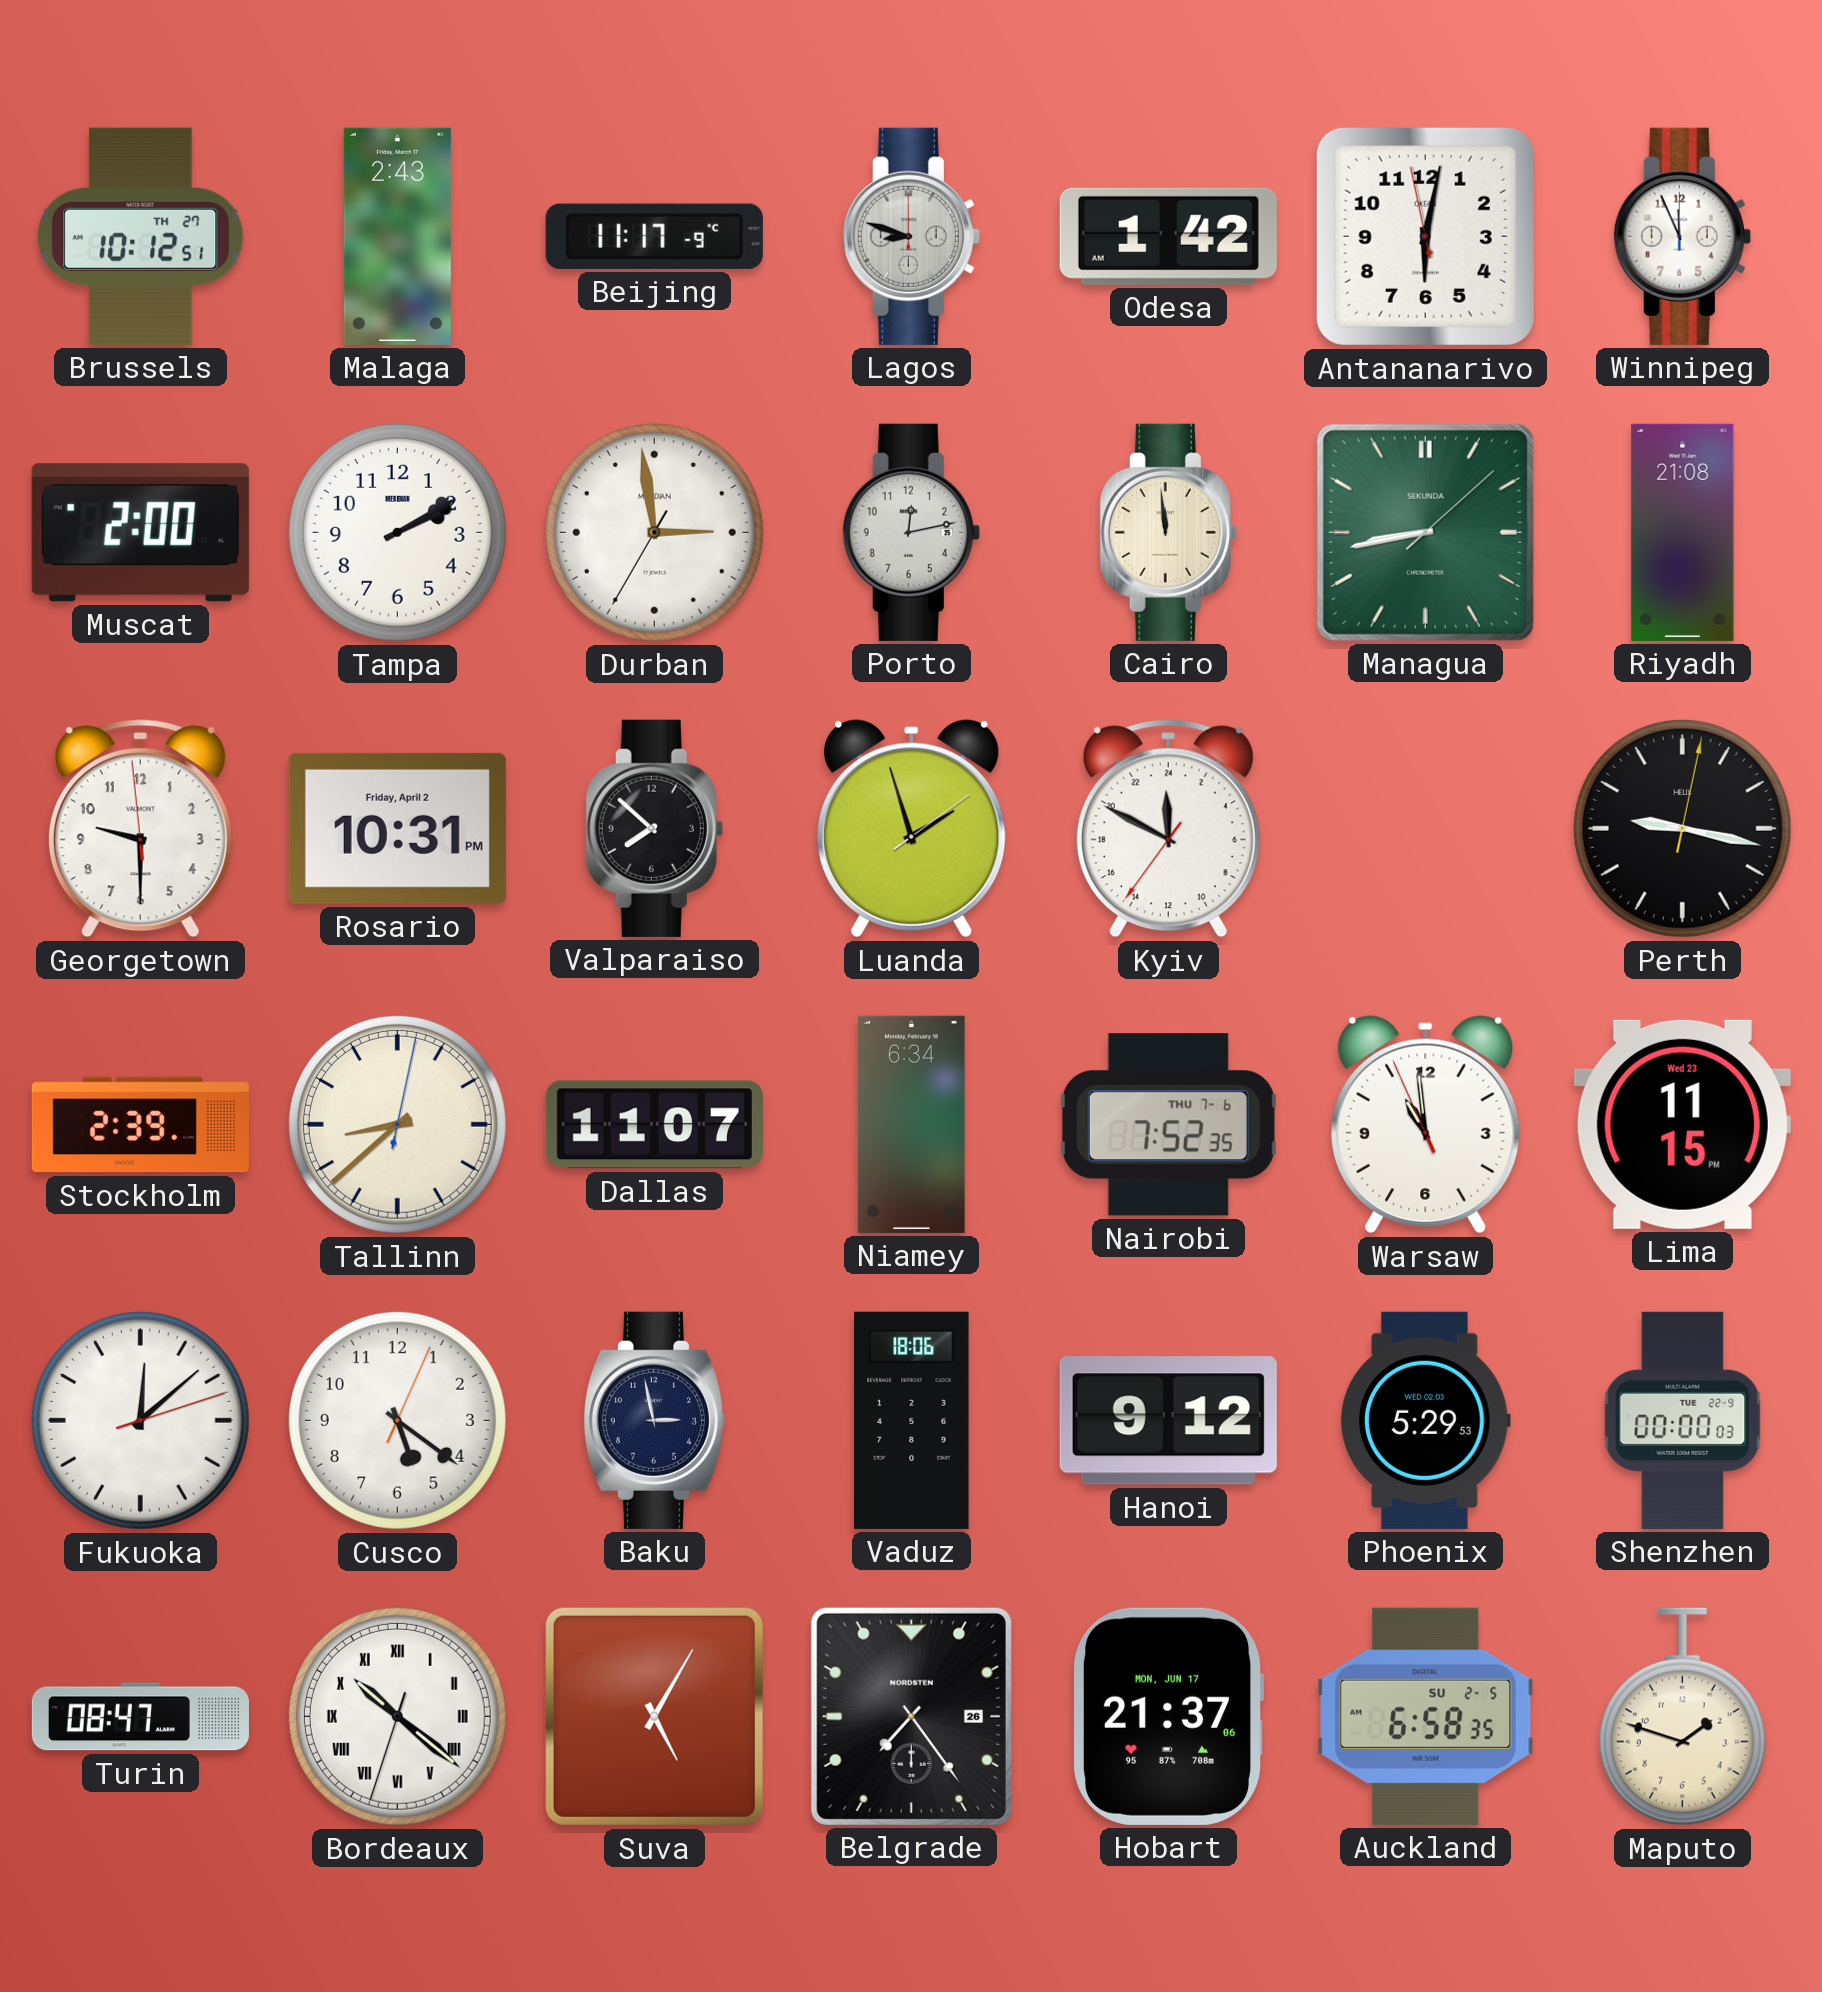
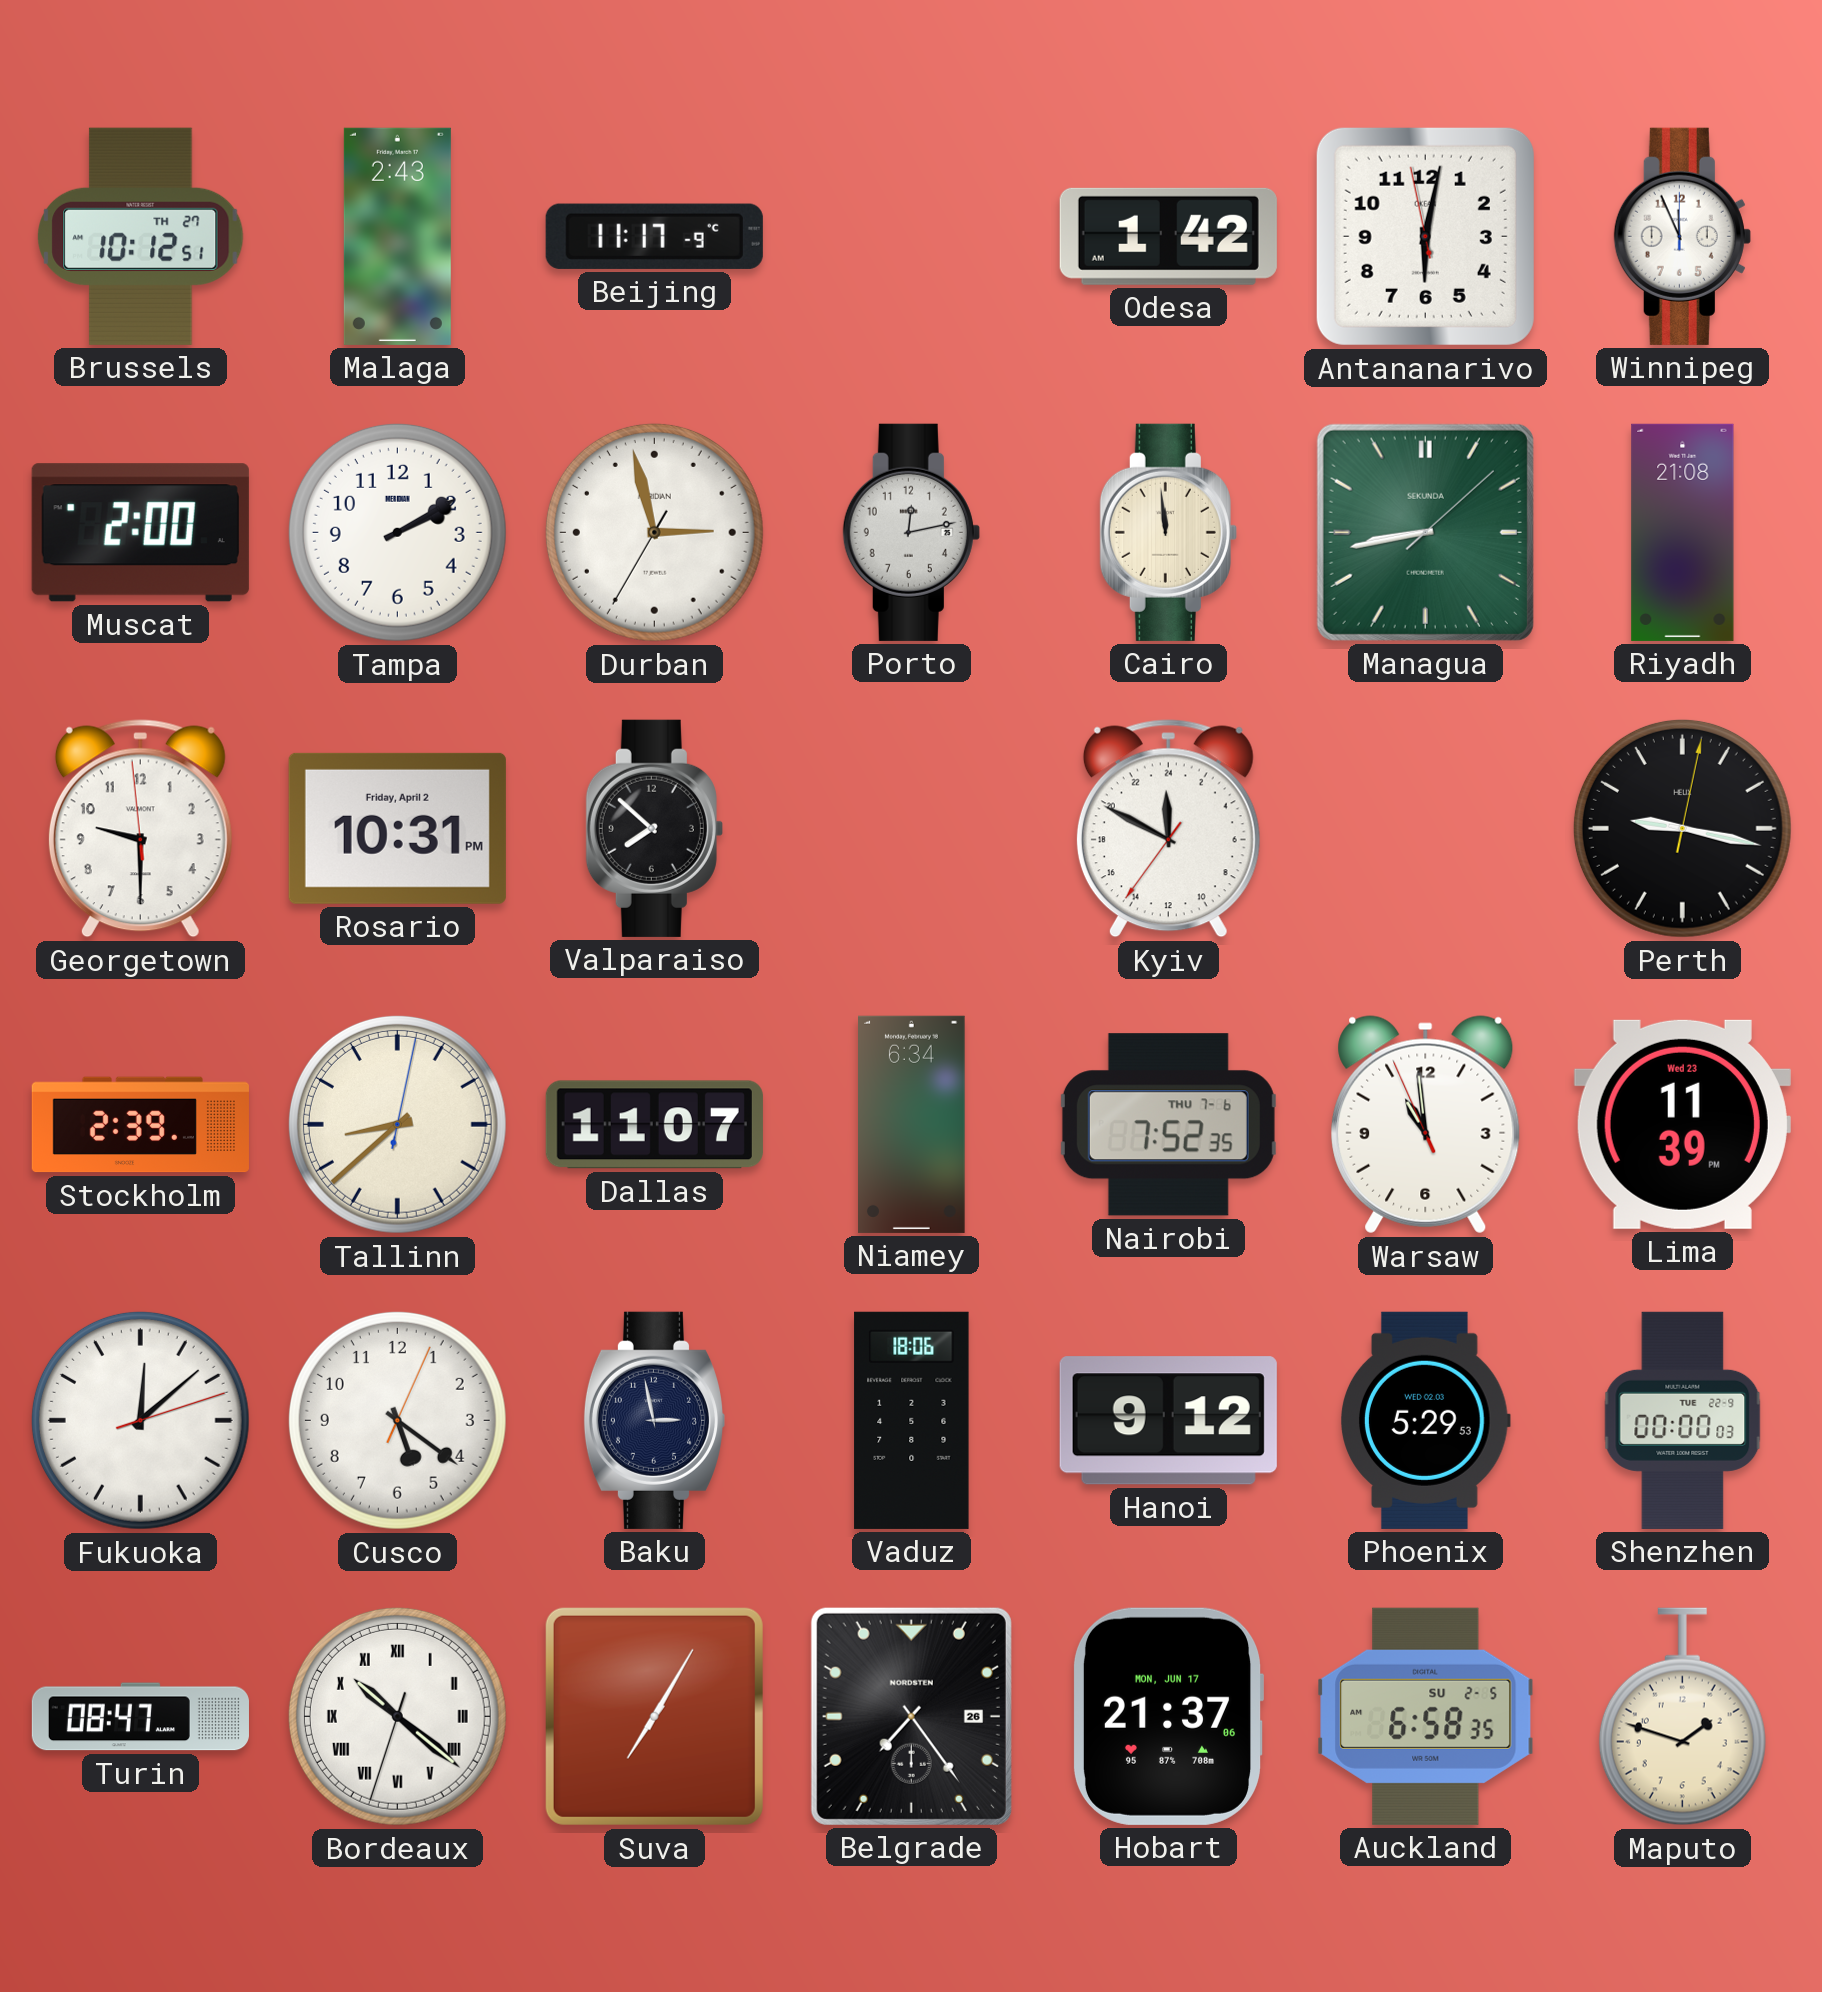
Lagos: 8:48 -> none (911, 236)
Durban: 2:58 -> 2:57 (654, 532)
Luanda: 1:57 -> none (912, 829)
Lima: 11:15 -> 11:39 (1682, 1124)
Suva: 5:05 -> 7:05 (654, 1716)
